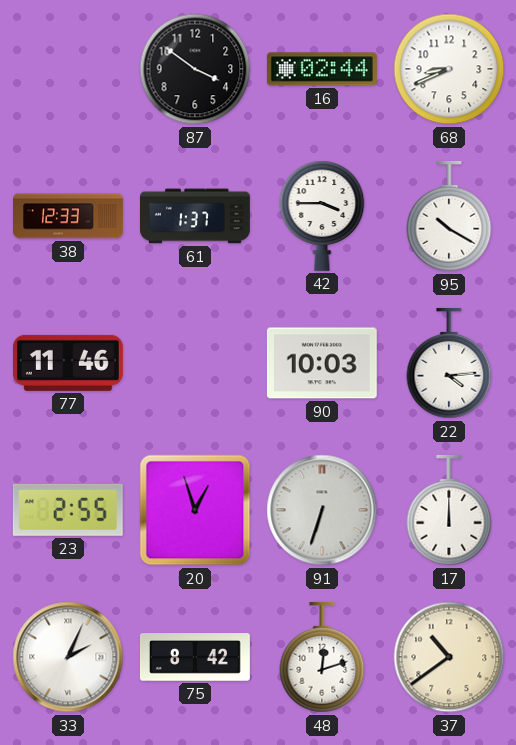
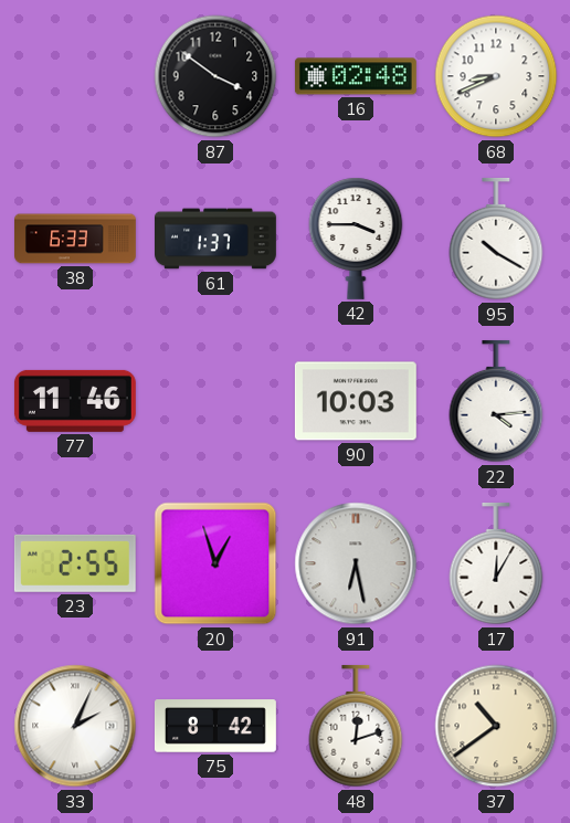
16: 02:44 -> 02:48 (356, 76)
38: 12:33 -> 6:33 (76, 239)
91: 6:33 -> 6:28 (356, 563)
17: 12:00 -> 12:05 (496, 563)
